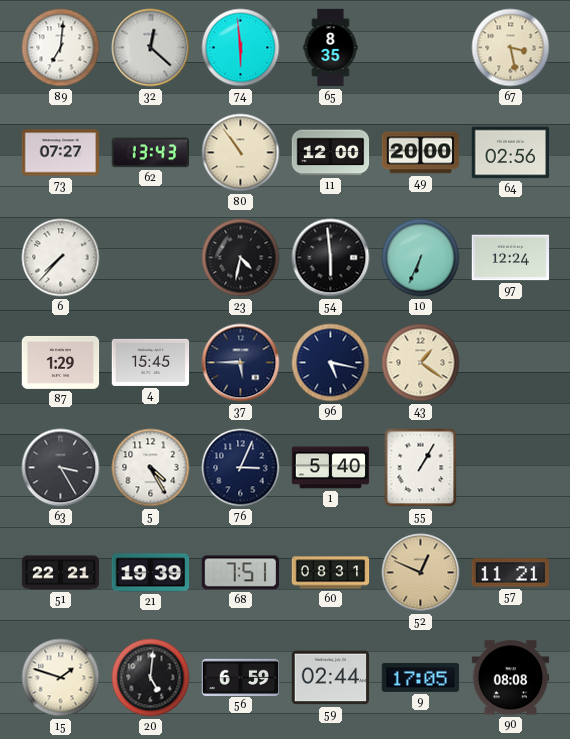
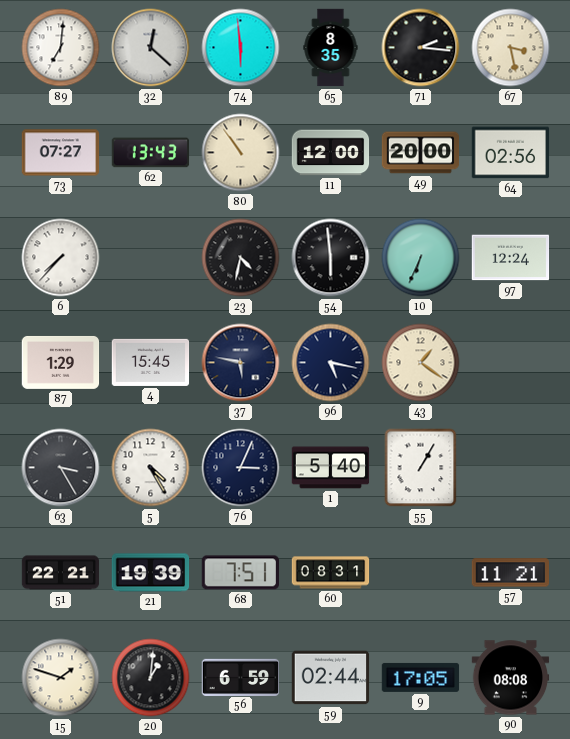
71: none -> 2:16 (421, 48)
37: 5:45 -> 5:47 (241, 363)
52: 12:49 -> none (421, 573)
20: 5:01 -> 1:01 (151, 678)
